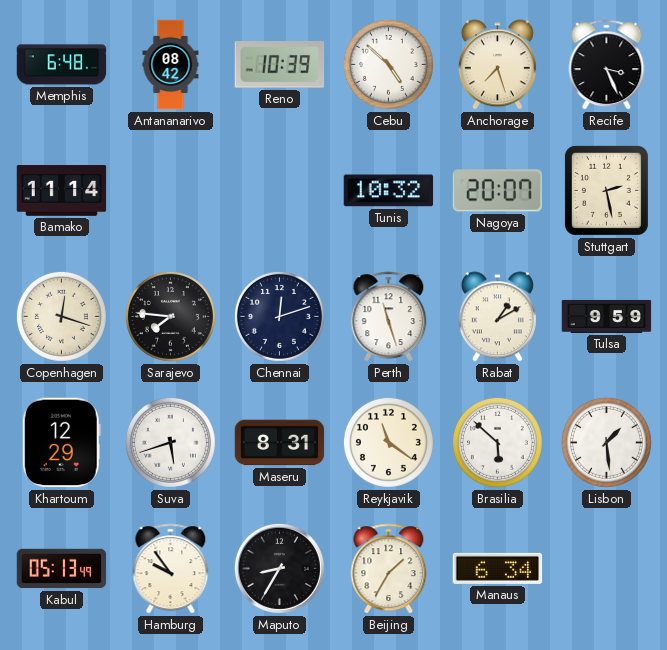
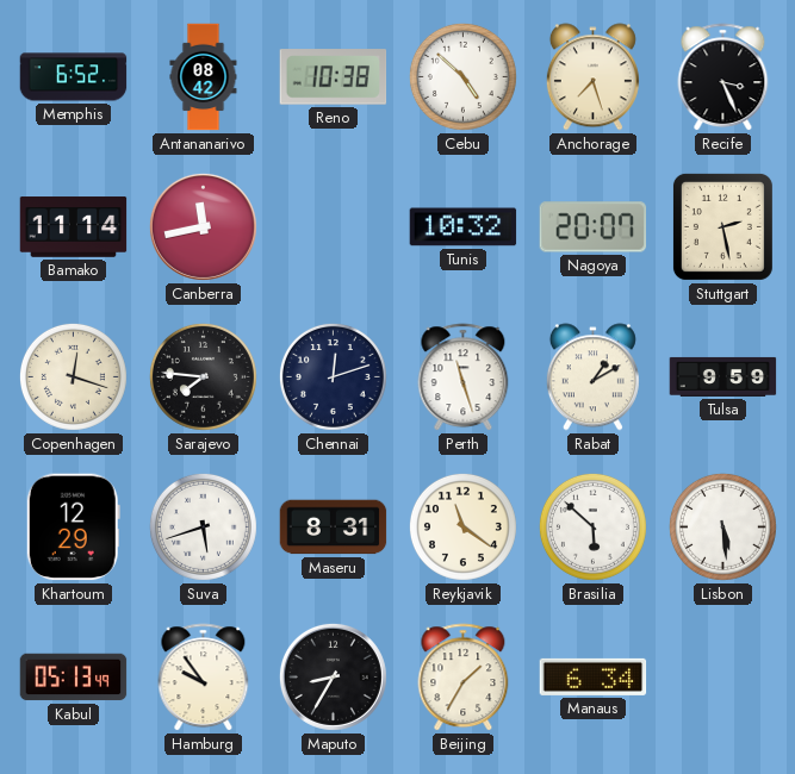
Memphis: 6:48 -> 6:52 (74, 77)
Reno: 10:39 -> 10:38 (334, 77)
Canberra: none -> 11:43 (203, 226)
Lisbon: 1:29 -> 5:29 (722, 526)
